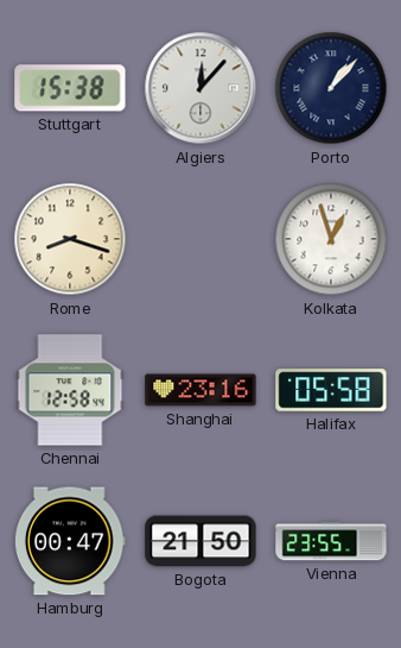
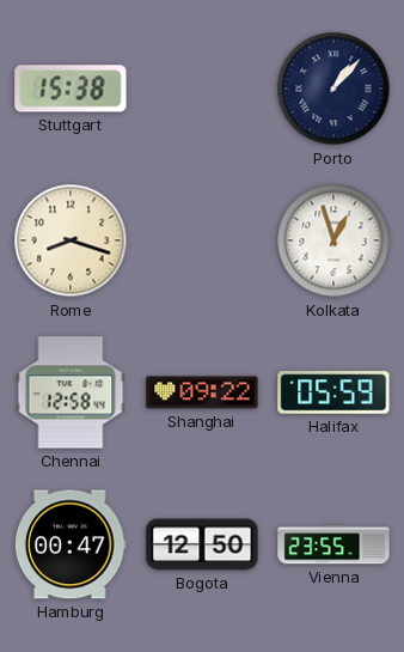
Algiers: 12:07 -> none (200, 88)
Shanghai: 23:16 -> 09:22 (202, 392)
Halifax: 05:58 -> 05:59 (333, 392)
Bogota: 21:50 -> 12:50 (202, 544)
